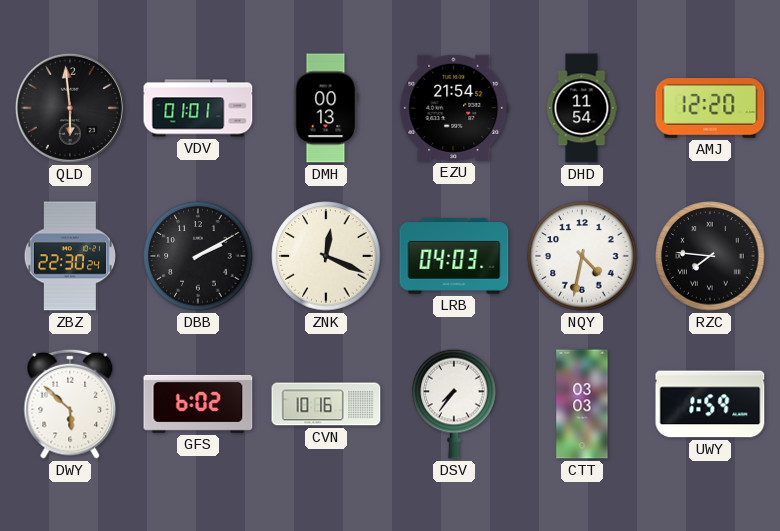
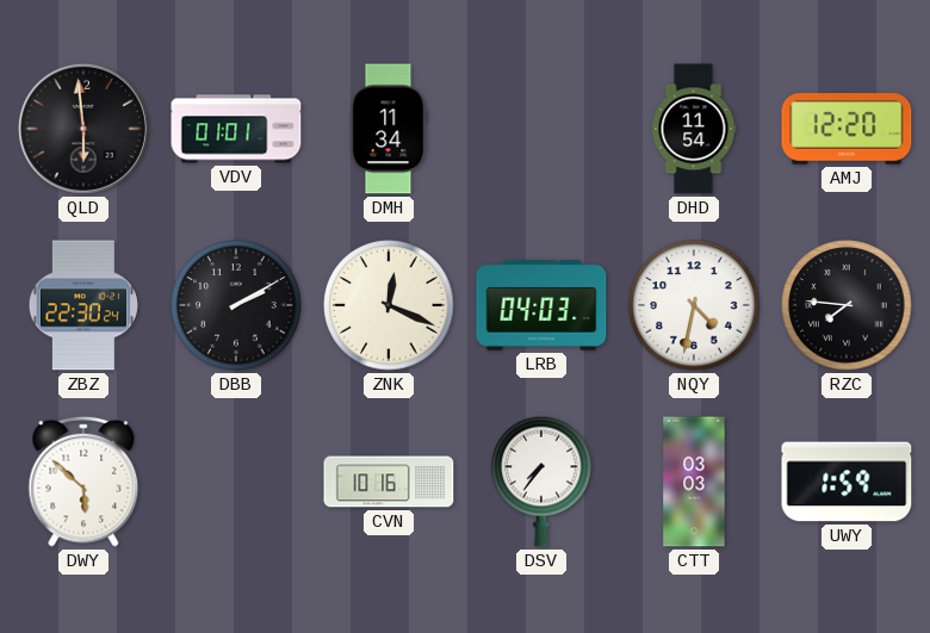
DMH: 00:13 -> 11:34 (389, 129)
EZU: 21:54 -> none (454, 108)
GFS: 6:02 -> none (198, 404)
